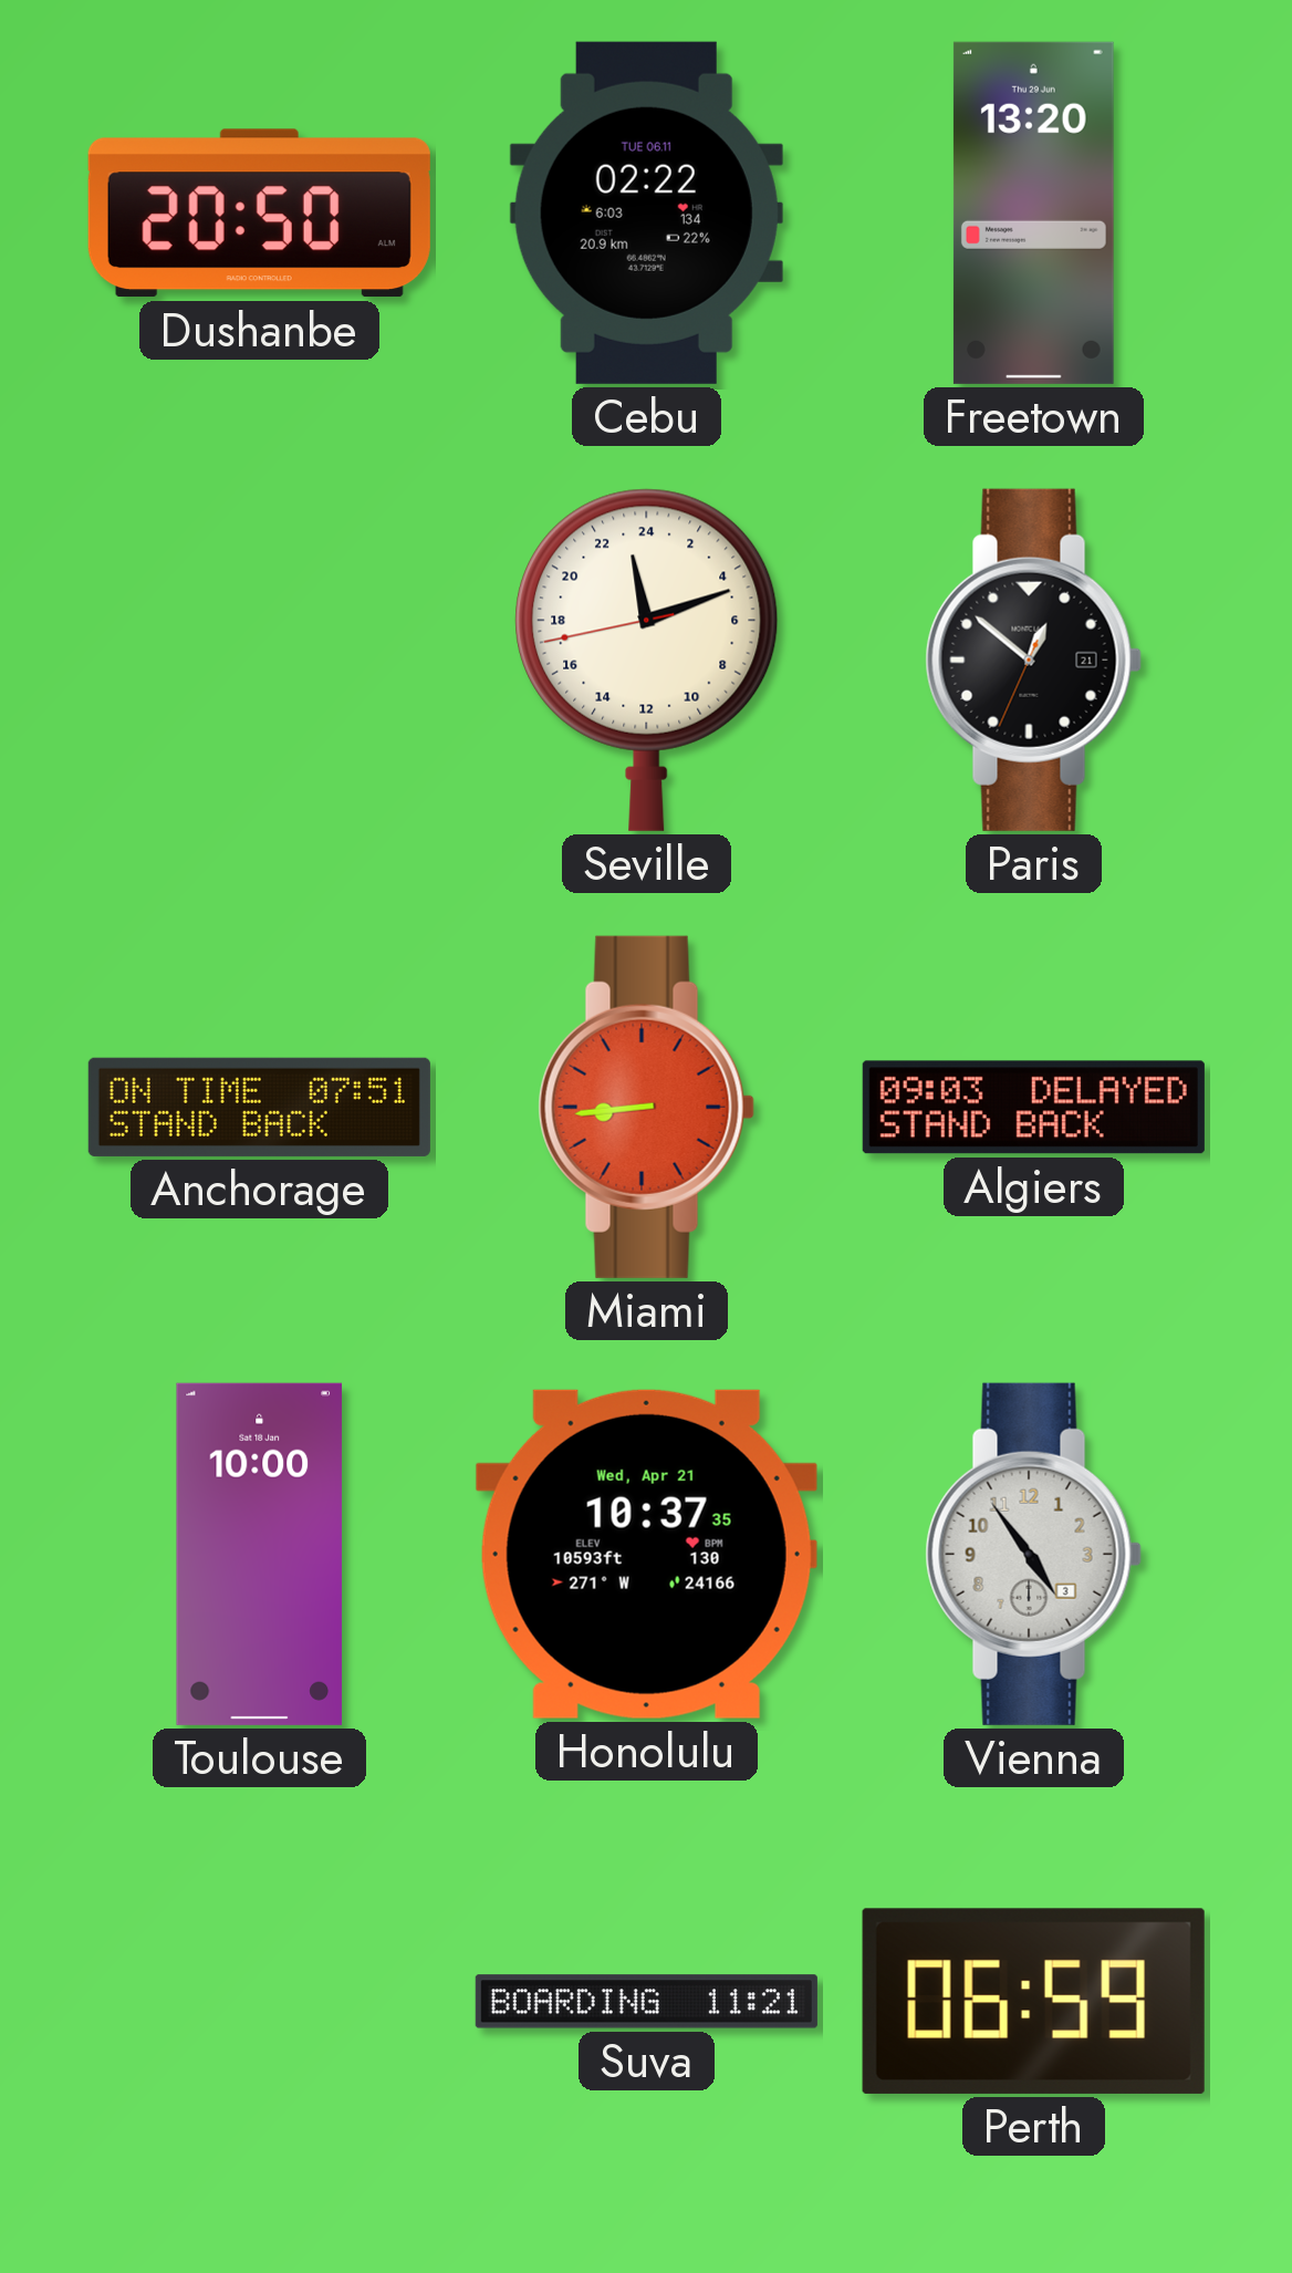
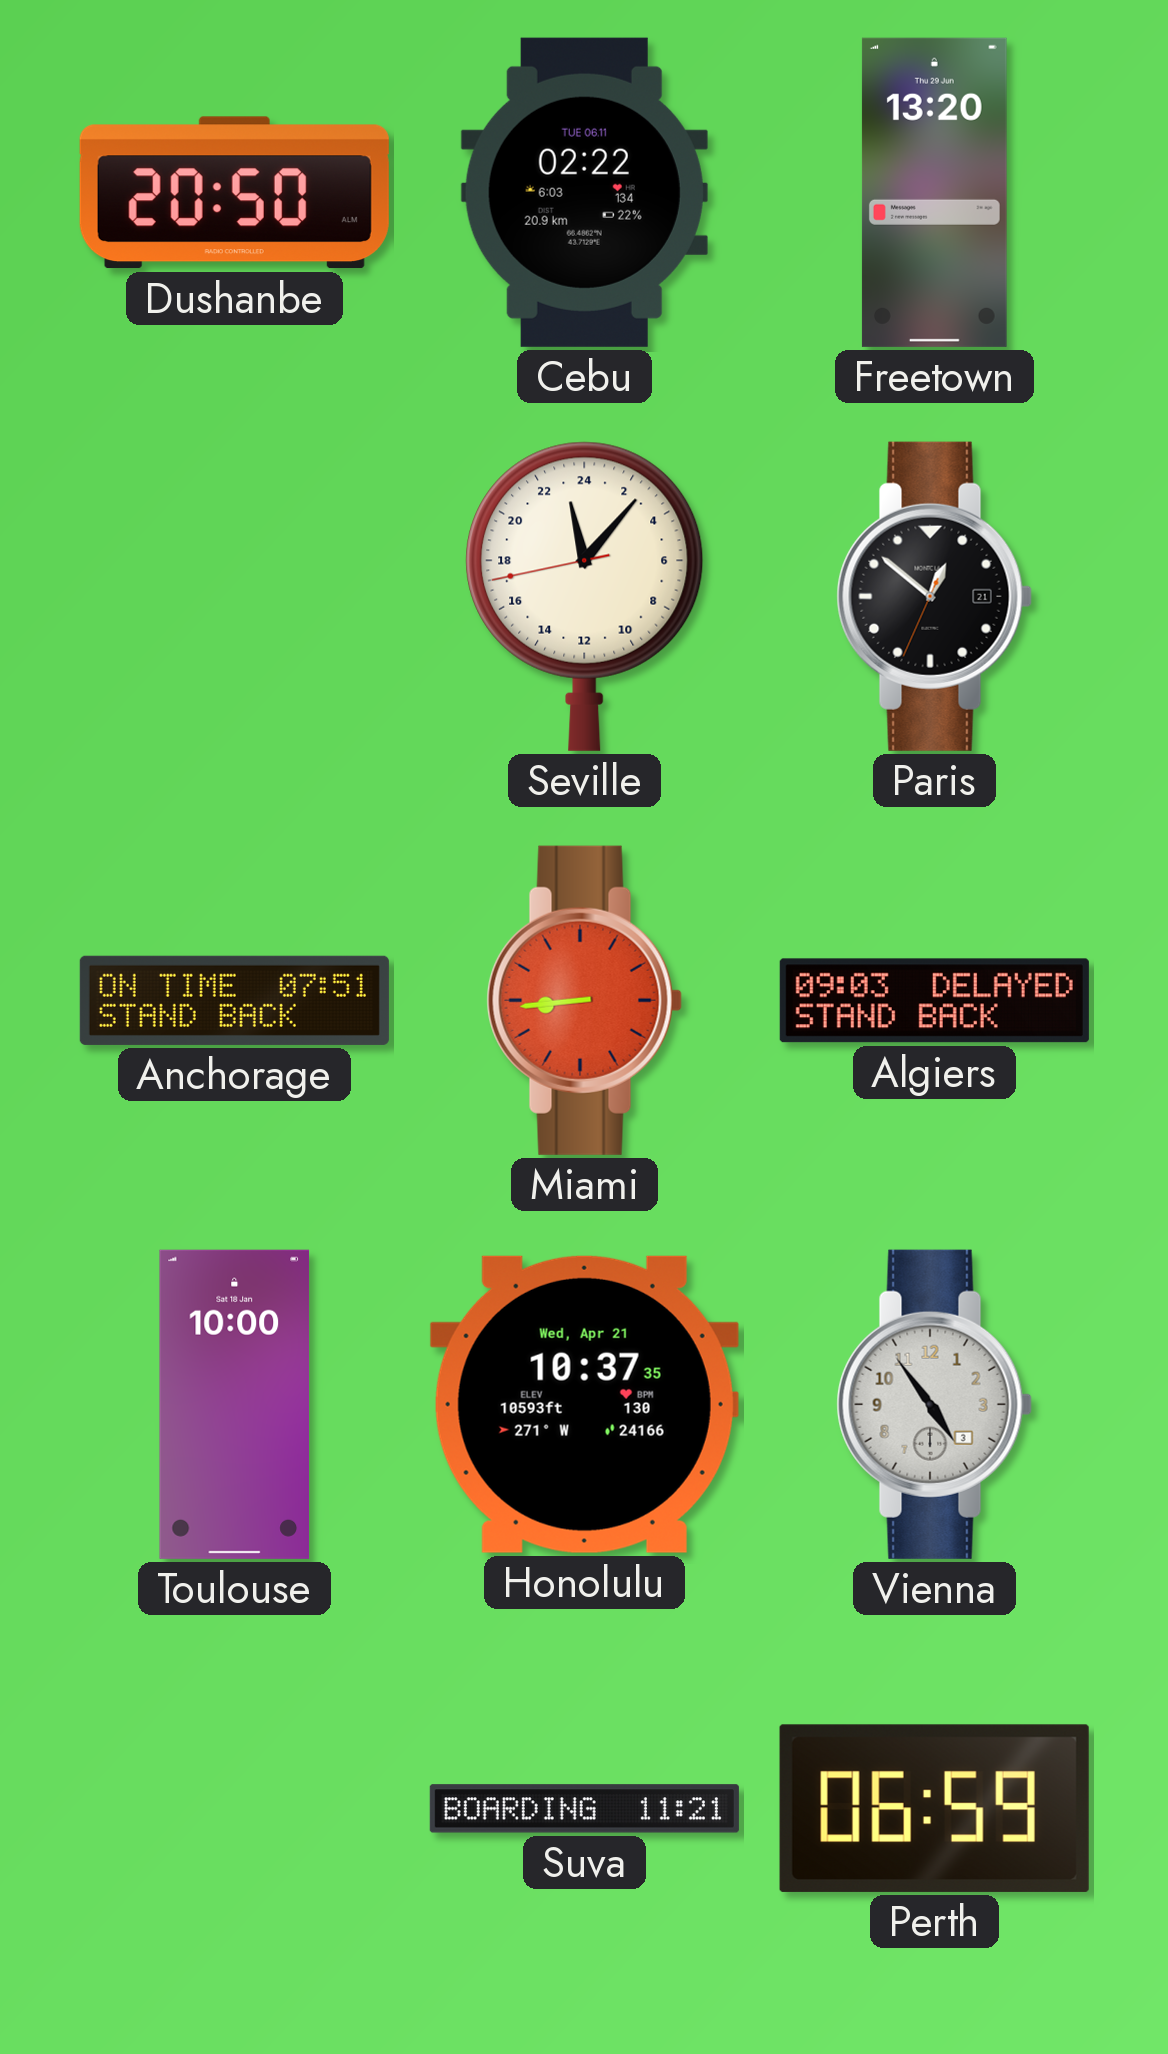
Seville: 23:11 -> 23:06 (585, 596)
